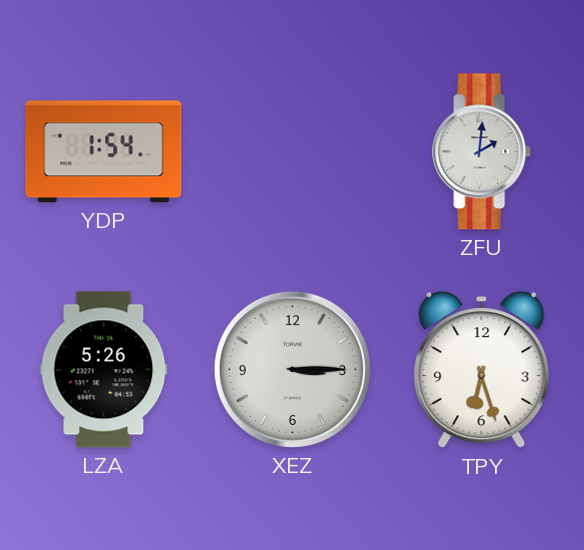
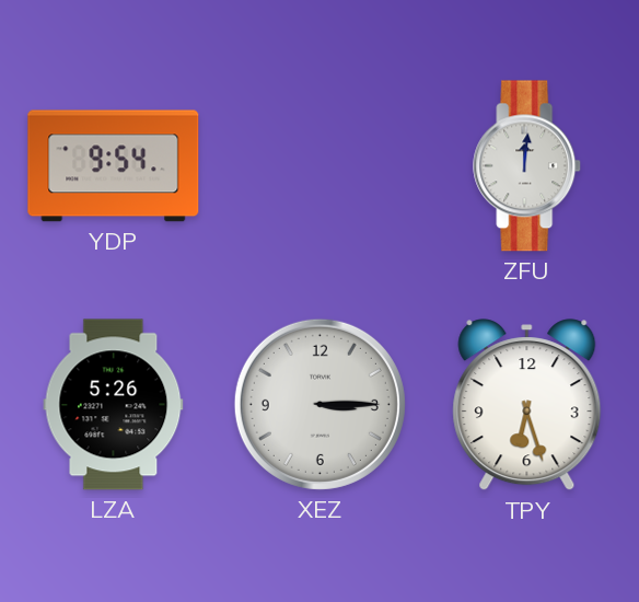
YDP: 1:54 -> 9:54 (114, 166)
ZFU: 2:01 -> 12:01 (527, 166)
